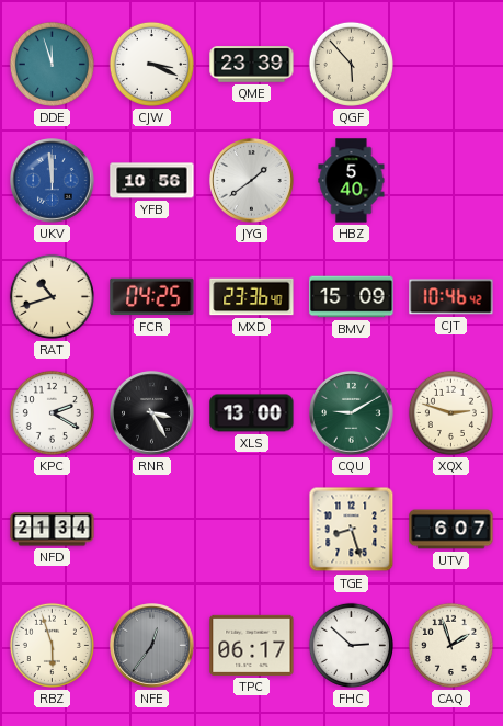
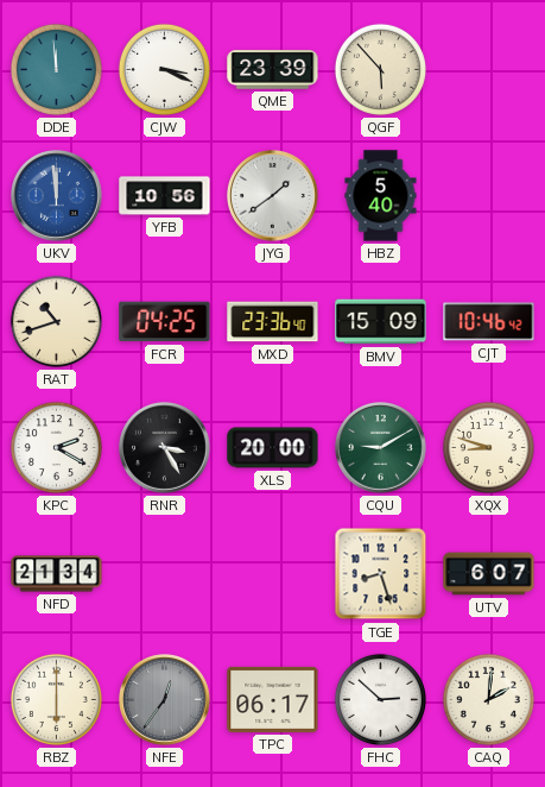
DDE: 11:57 -> 11:59 (56, 69)
XLS: 13:00 -> 20:00 (273, 448)
XQX: 2:48 -> 8:48 (488, 447)
RBZ: 5:57 -> 6:00 (56, 699)
CAQ: 1:57 -> 2:01 (488, 699)
